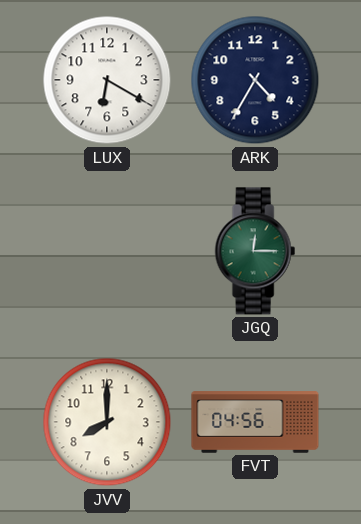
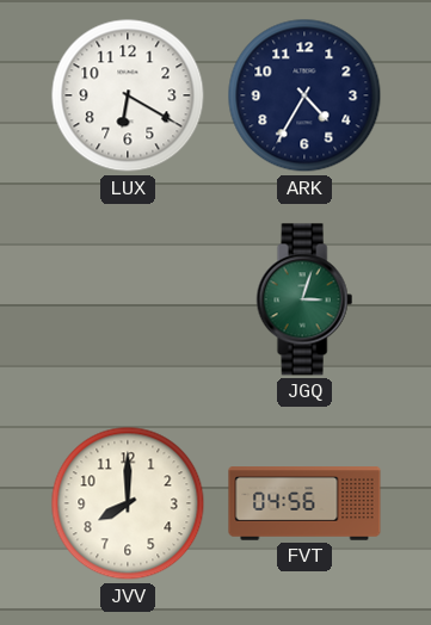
JGQ: 12:15 -> 3:03 (304, 299)
